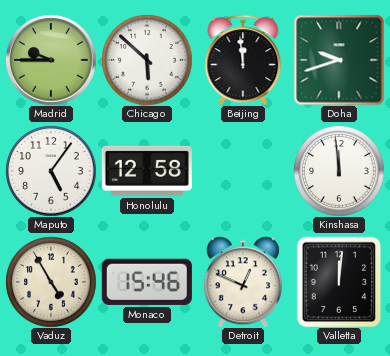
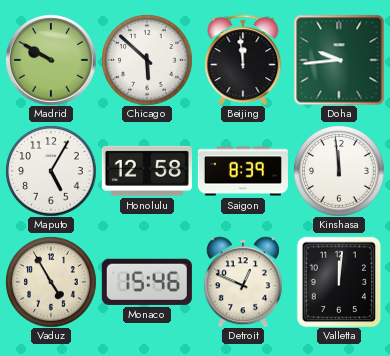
Madrid: 9:45 -> 9:50 (51, 60)
Doha: 9:42 -> 9:44 (339, 60)
Maputo: 5:06 -> 5:05 (51, 171)
Saigon: none -> 8:39 (243, 171)
